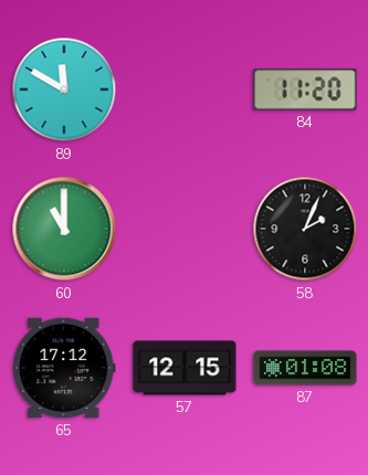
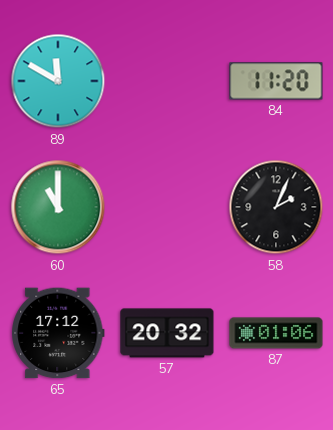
57: 12:15 -> 20:32 (167, 333)
87: 01:08 -> 01:06 (276, 333)
